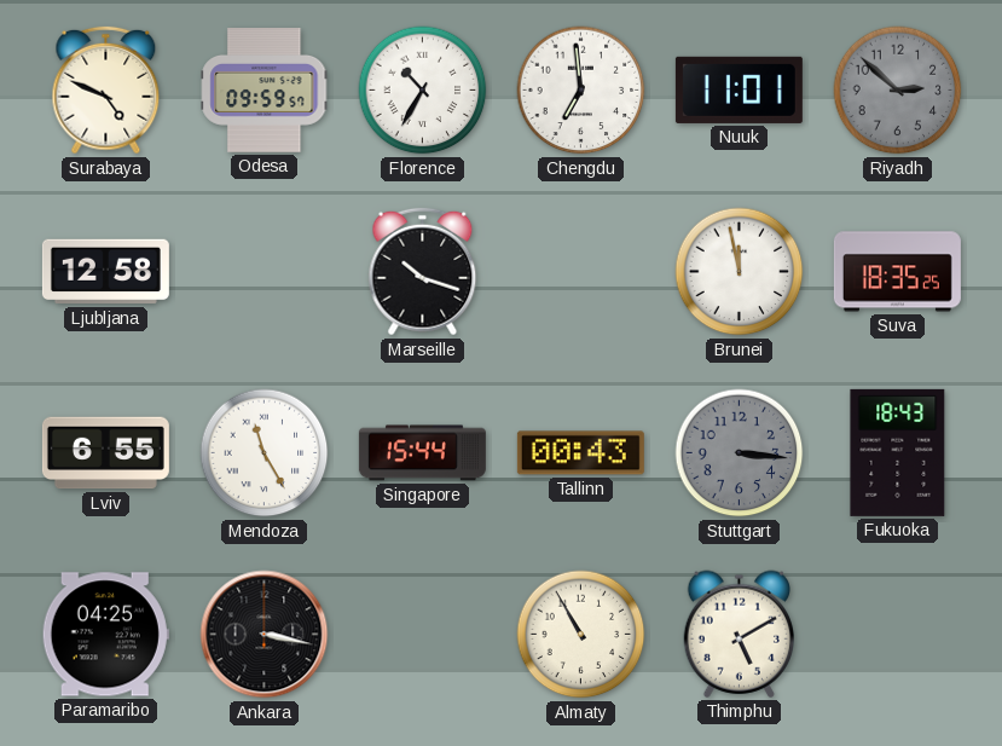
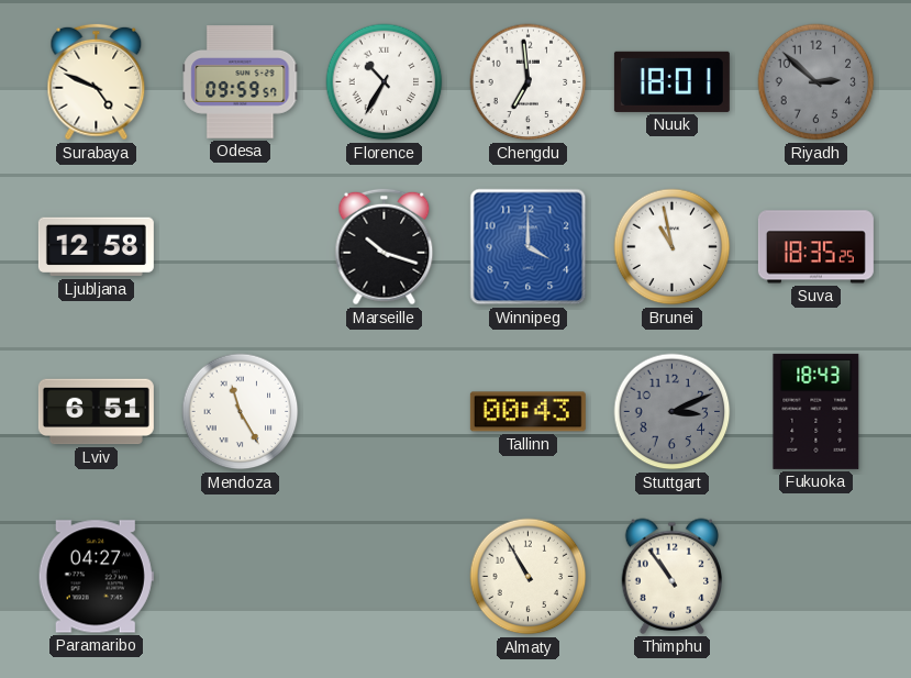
Nuuk: 11:01 -> 18:01 (671, 81)
Winnipeg: none -> 4:00 (529, 247)
Brunei: 11:58 -> 10:58 (673, 247)
Lviv: 6:55 -> 6:51 (96, 412)
Singapore: 15:44 -> none (422, 453)
Stuttgart: 3:16 -> 3:11 (673, 412)
Paramaribo: 04:25 -> 04:27 (96, 577)
Ankara: 3:17 -> none (265, 635)
Thimphu: 5:10 -> 10:54 (671, 576)
